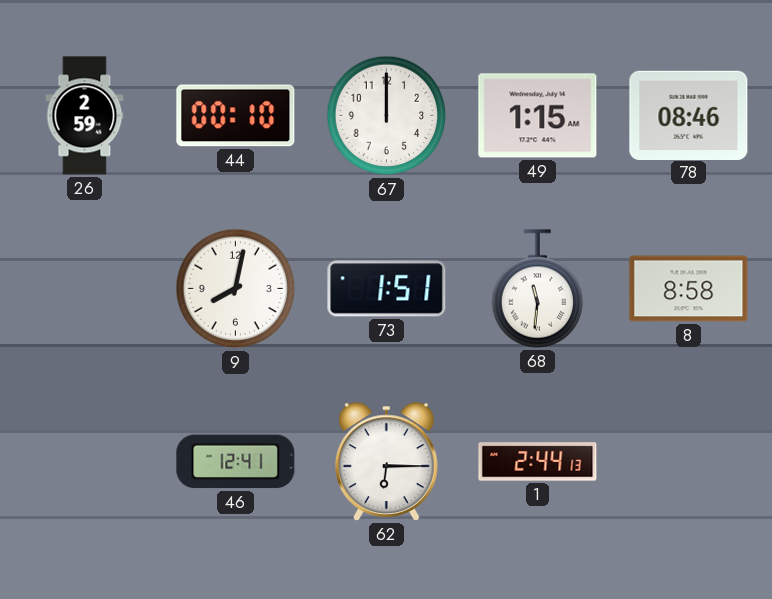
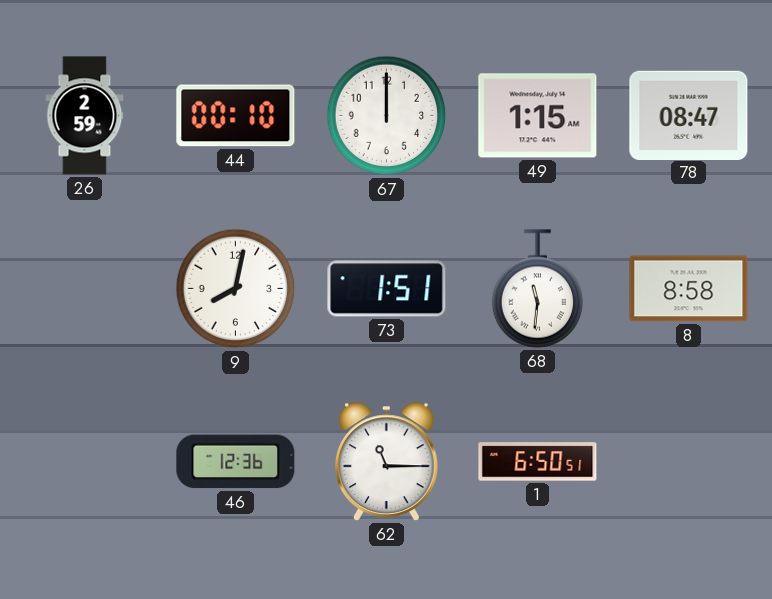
78: 08:46 -> 08:47 (689, 115)
46: 12:41 -> 12:36 (236, 462)
62: 6:15 -> 11:15 (387, 462)
1: 2:44 -> 6:50 (538, 462)
